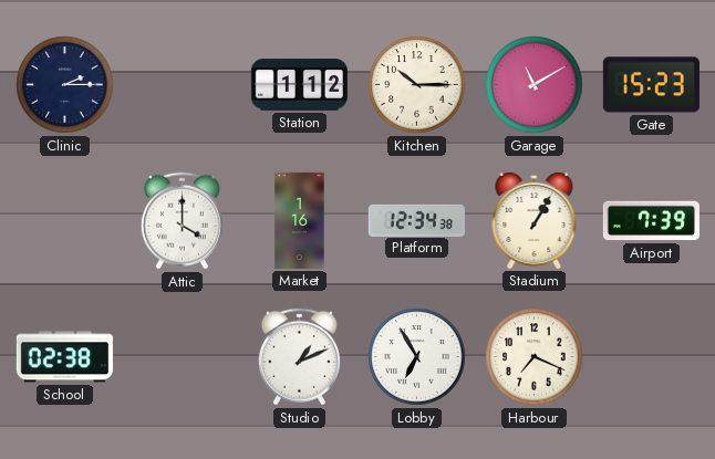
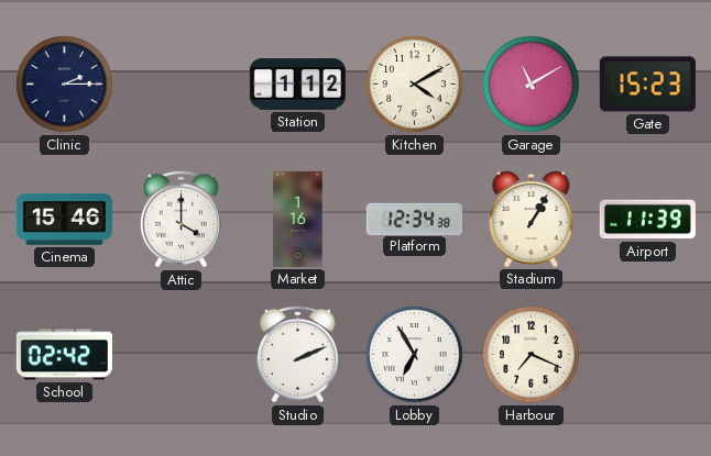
Kitchen: 10:15 -> 4:10 (415, 85)
Cinema: none -> 15:46 (64, 219)
Airport: 7:39 -> 11:39 (647, 220)
School: 02:38 -> 02:42 (64, 355)
Studio: 1:11 -> 2:11 (297, 355)
